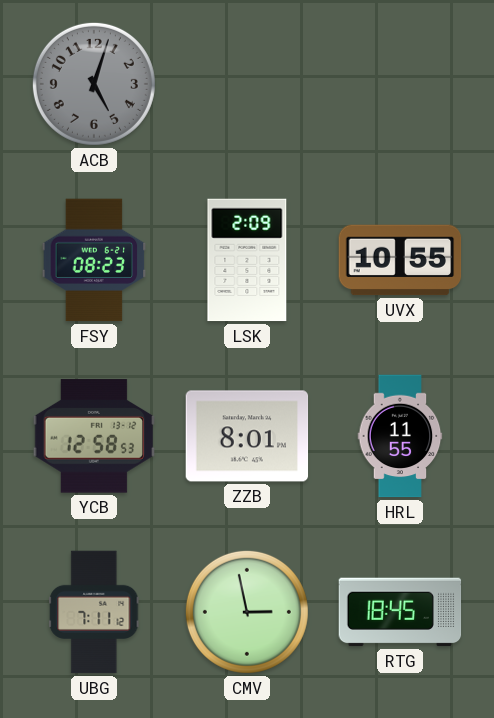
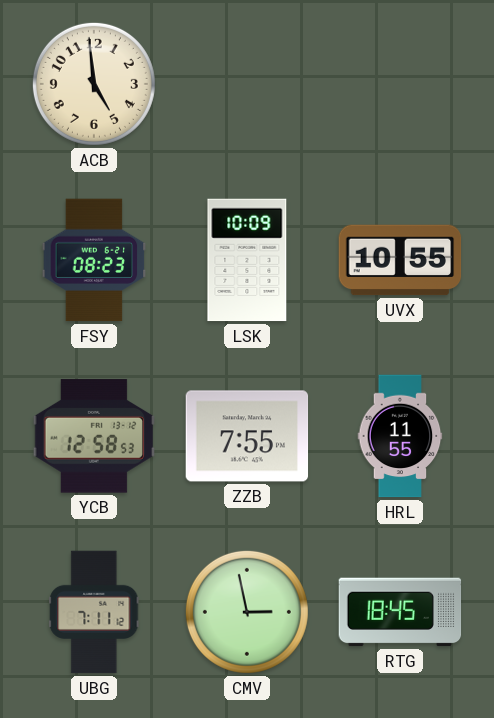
ACB: 5:03 -> 4:59 (94, 84)
ACB dial: grey -> cream (94, 84)
LSK: 2:09 -> 10:09 (247, 260)
ZZB: 8:01 -> 7:55 (247, 436)
